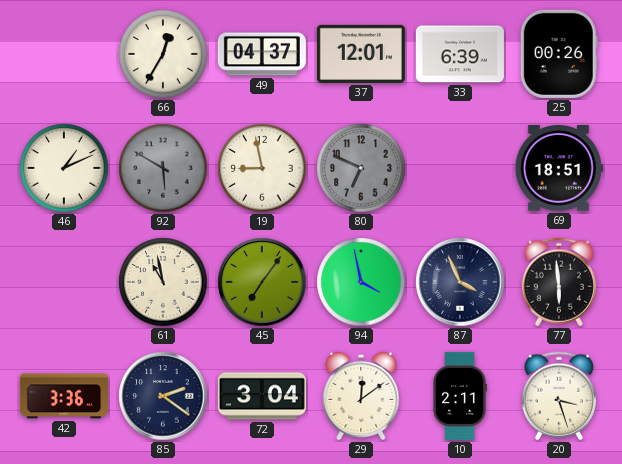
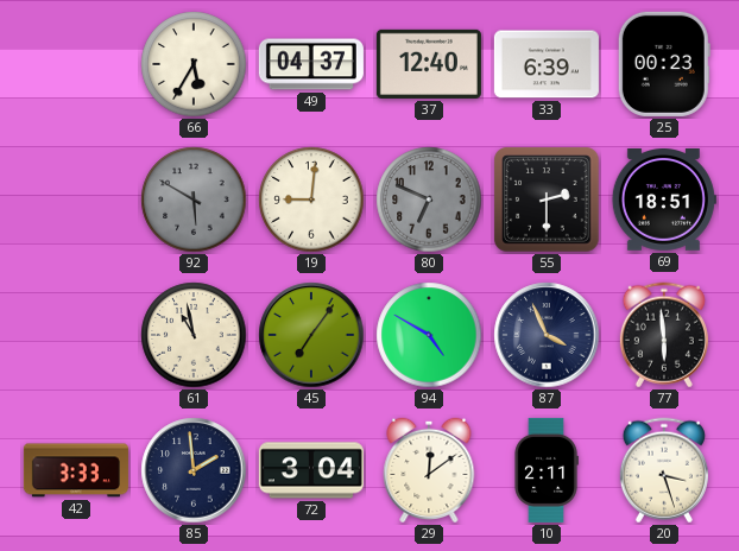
66: 12:35 -> 5:35 (194, 64)
37: 12:01 -> 12:40 (429, 64)
25: 00:26 -> 00:23 (664, 64)
46: 1:11 -> none (64, 168)
19: 8:58 -> 9:01 (311, 199)
55: none -> 2:30 (547, 199)
94: 3:58 -> 4:50 (429, 335)
42: 3:36 -> 3:33 (76, 470)
85: 2:21 -> 1:59 (194, 470)
